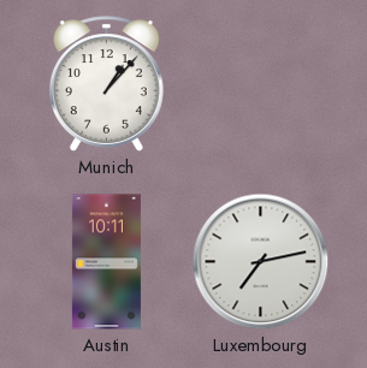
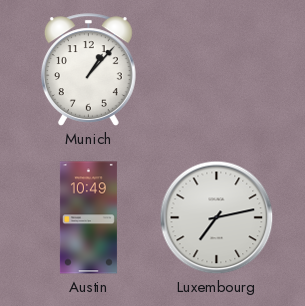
Austin: 10:11 -> 10:49 (88, 218)
